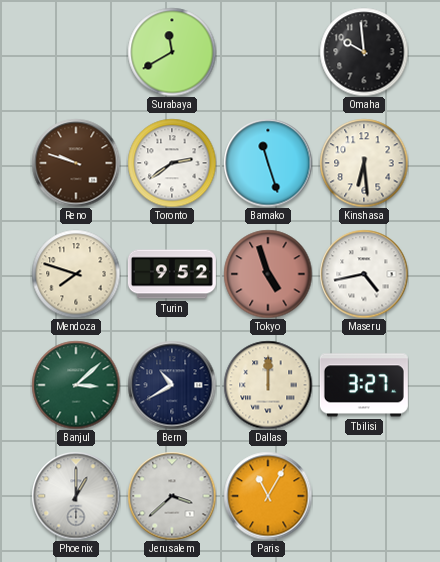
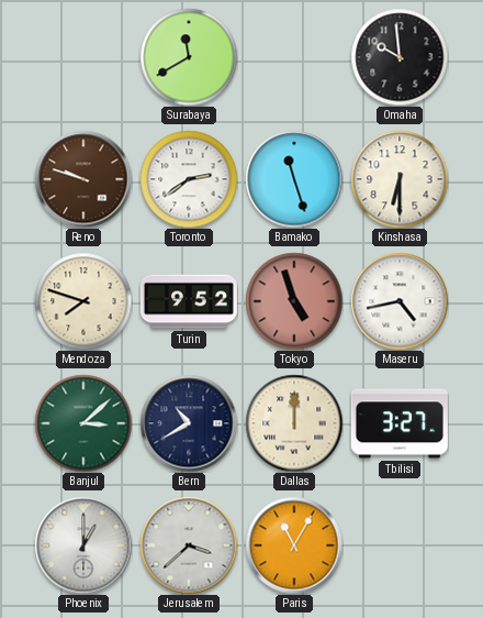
Kinshasa: 6:29 -> 6:30 (400, 179)
